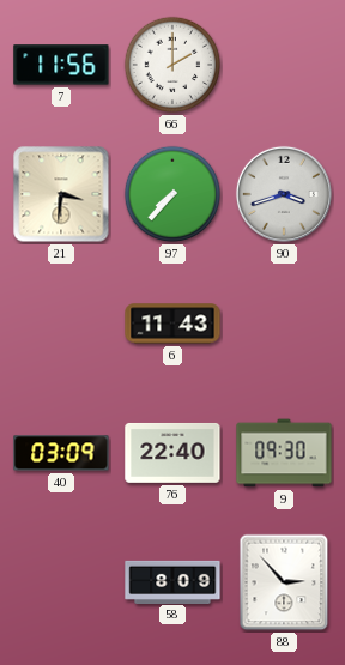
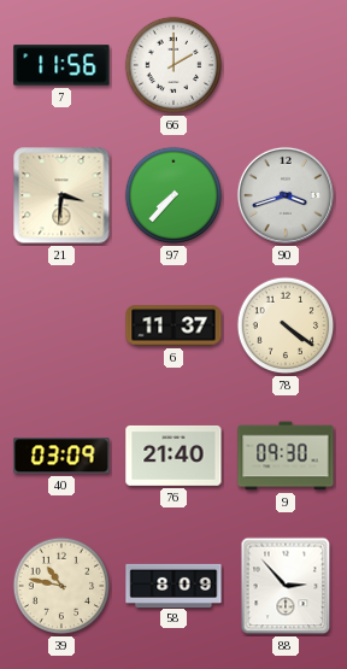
6: 11:43 -> 11:37 (173, 325)
78: none -> 4:21 (286, 325)
76: 22:40 -> 21:40 (173, 456)
39: none -> 10:47 (61, 586)
